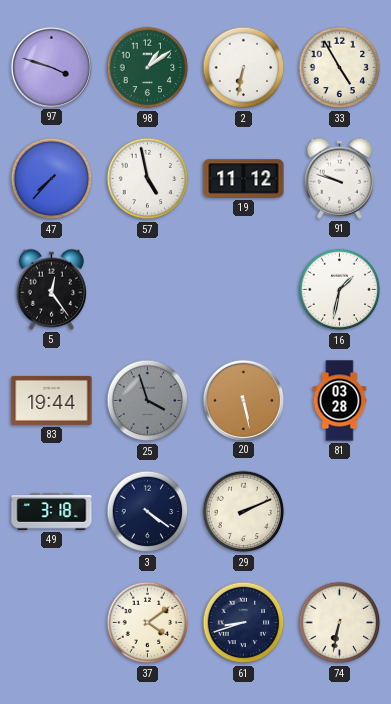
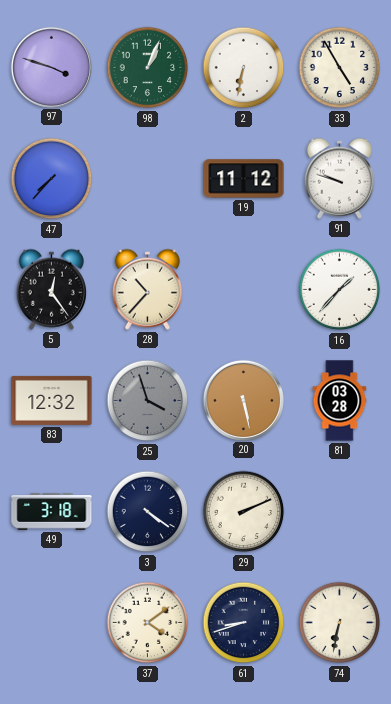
98: 1:09 -> 1:04 (148, 68)
57: 4:58 -> none (148, 179)
28: none -> 10:37 (147, 289)
16: 1:32 -> 1:37 (340, 290)
83: 19:44 -> 12:32 (52, 400)
